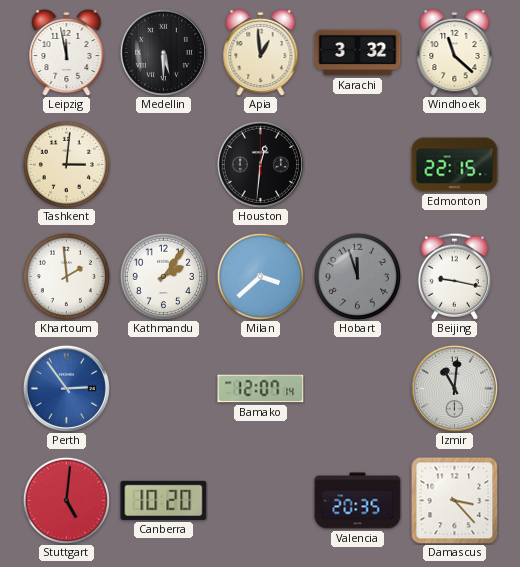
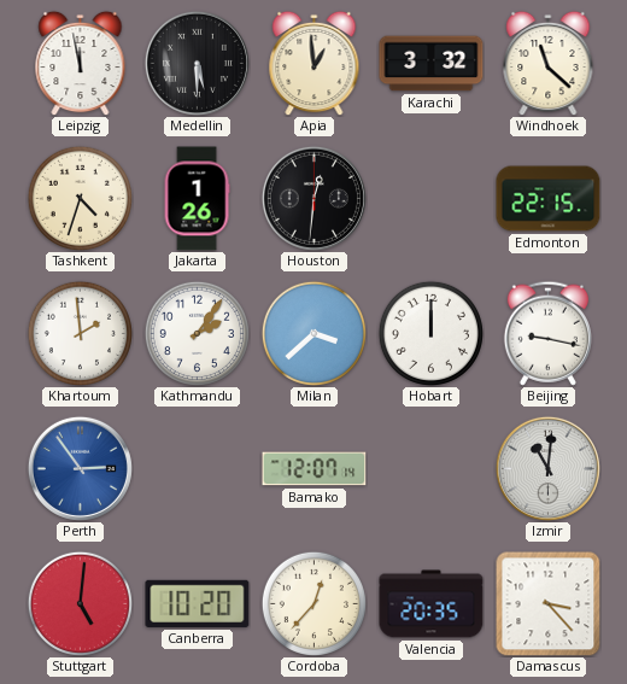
Tashkent: 3:01 -> 4:33 (80, 198)
Jakarta: none -> 1:26 (197, 199)
Hobart: 11:57 -> 12:00 (430, 333)
Hobart dial: grey -> white (430, 333)
Cordoba: none -> 12:37 (313, 603)
